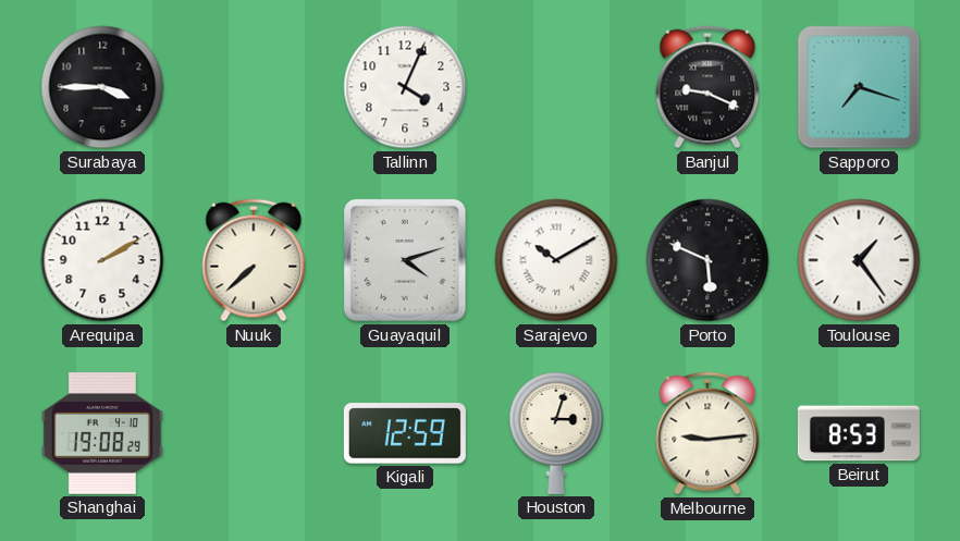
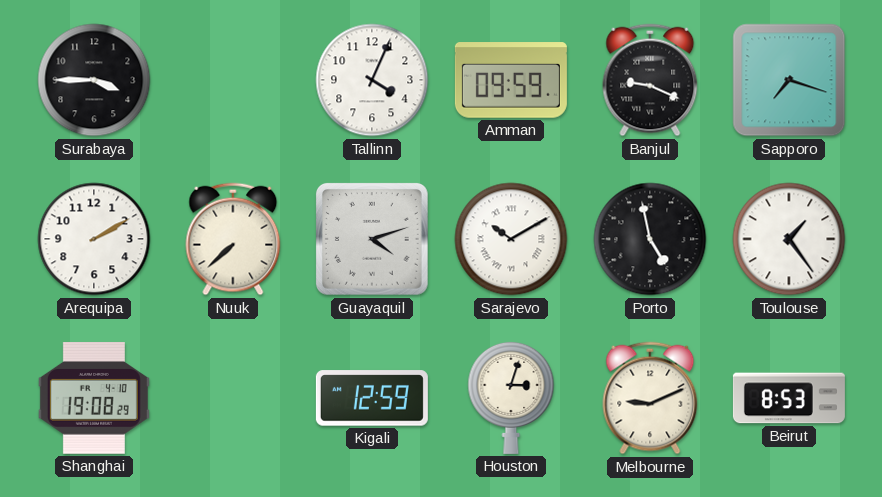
Amman: none -> 09:59 (511, 80)
Porto: 5:49 -> 4:58 (650, 239)
Melbourne: 9:14 -> 9:11 (650, 398)
